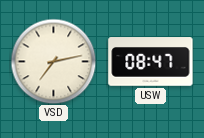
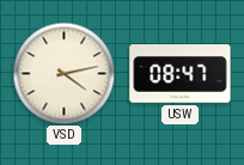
VSD: 7:13 -> 4:13 (63, 73)
